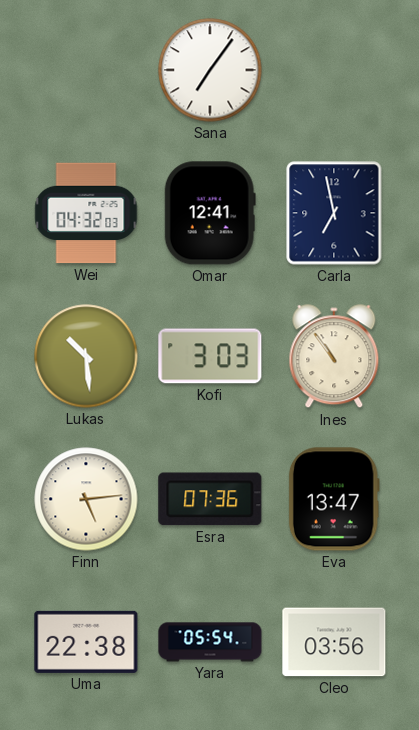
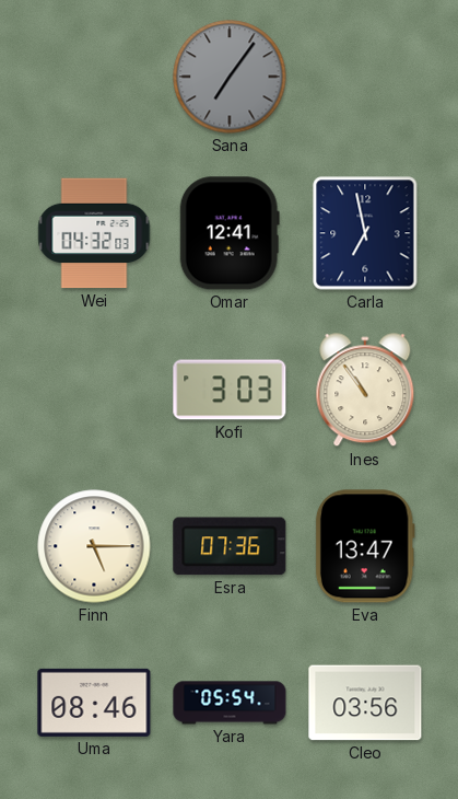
Sana dial: white -> grey (230, 77)
Lukas: 10:29 -> none (86, 356)
Finn: 5:14 -> 5:15 (94, 546)
Uma: 22:38 -> 08:46 (94, 703)
